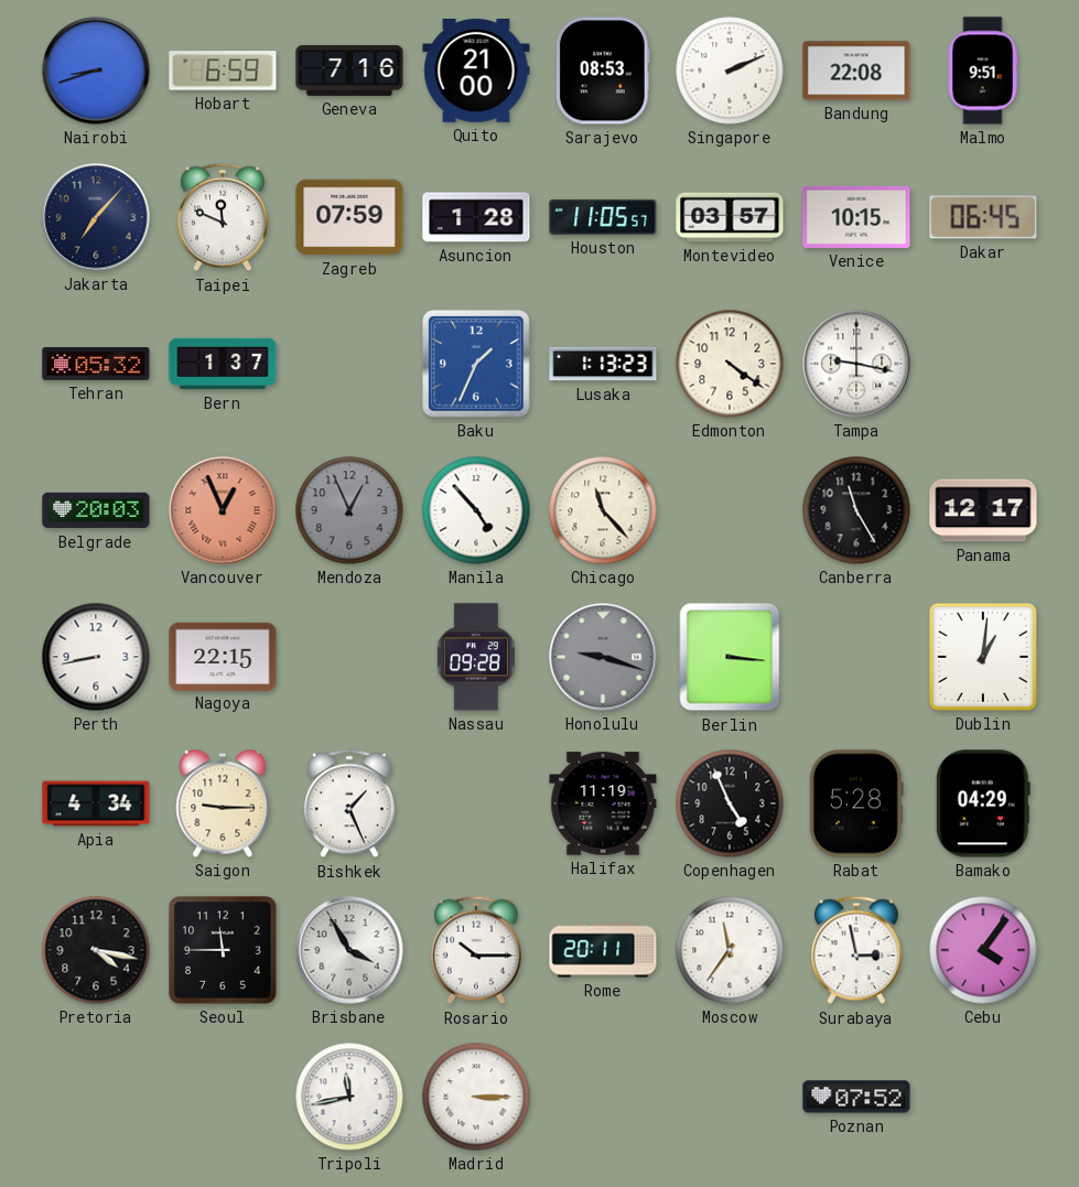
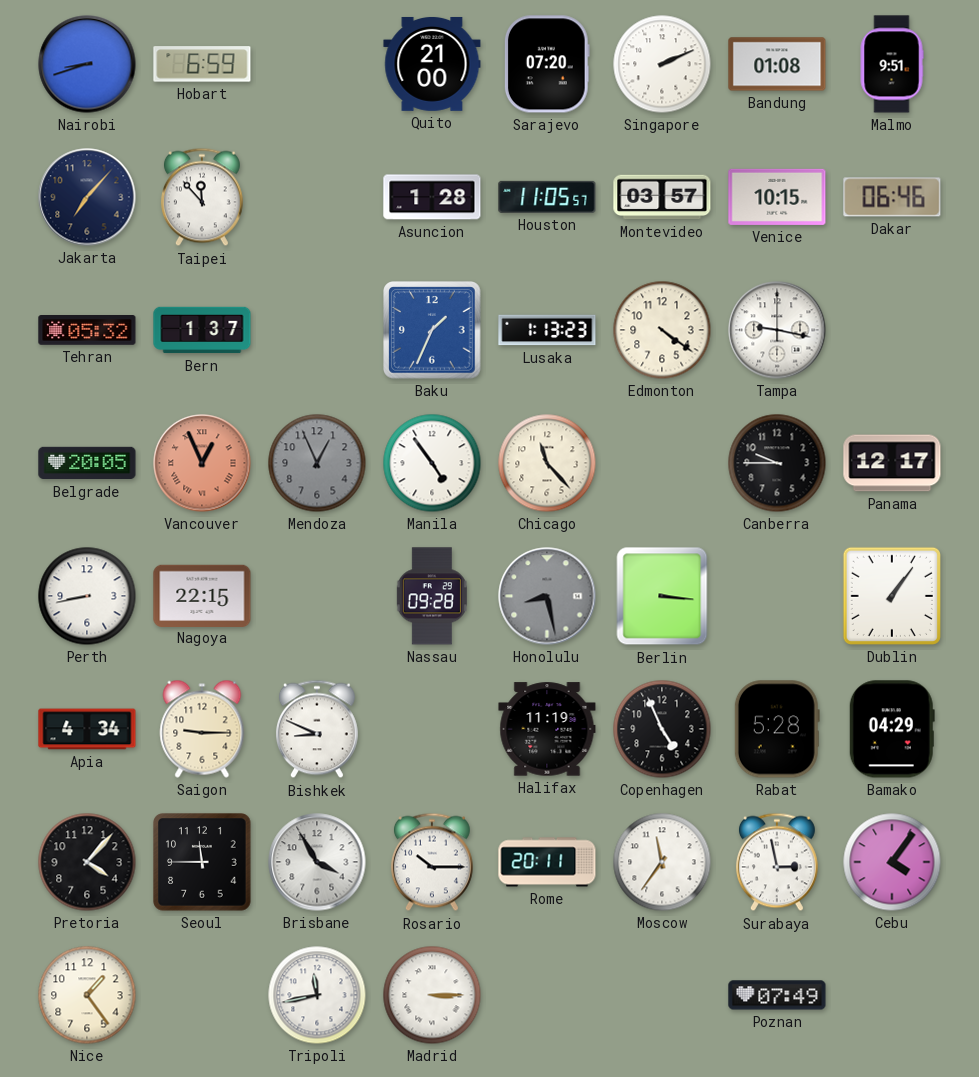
Geneva: 7:16 -> none (349, 71)
Sarajevo: 08:53 -> 07:20 (547, 64)
Bandung: 22:08 -> 01:08 (777, 64)
Taipei: 11:49 -> 11:53 (202, 197)
Zagreb: 07:59 -> none (349, 217)
Dakar: 06:45 -> 06:46 (892, 197)
Belgrade: 20:03 -> 20:05 (87, 463)
Manila: 4:53 -> 4:54 (432, 463)
Canberra: 11:25 -> 9:45 (777, 463)
Honolulu: 9:18 -> 8:28 (547, 596)
Dublin: 1:01 -> 1:06 (892, 596)
Bishkek: 1:26 -> 8:49 (317, 729)
Pretoria: 4:17 -> 4:07 (87, 862)
Nice: none -> 1:24 (87, 995)
Poznan: 07:52 -> 07:49 (777, 995)
